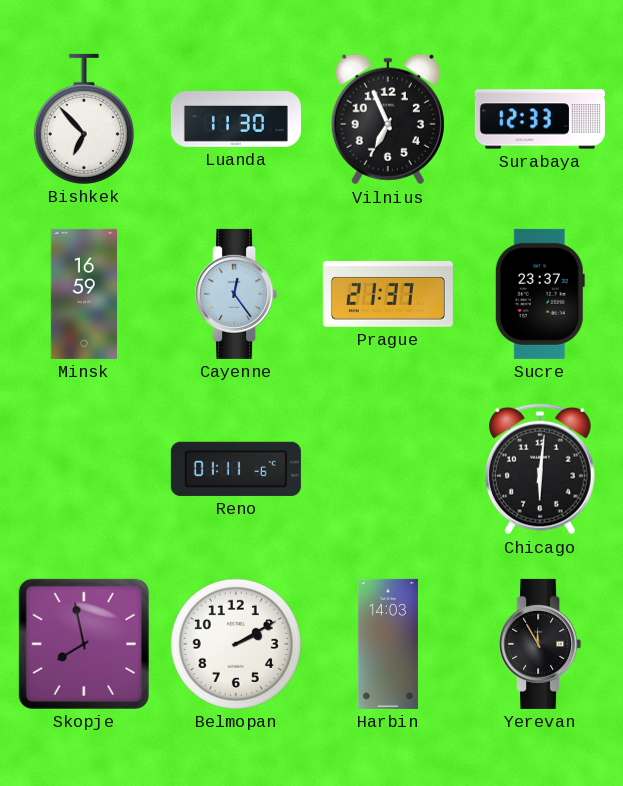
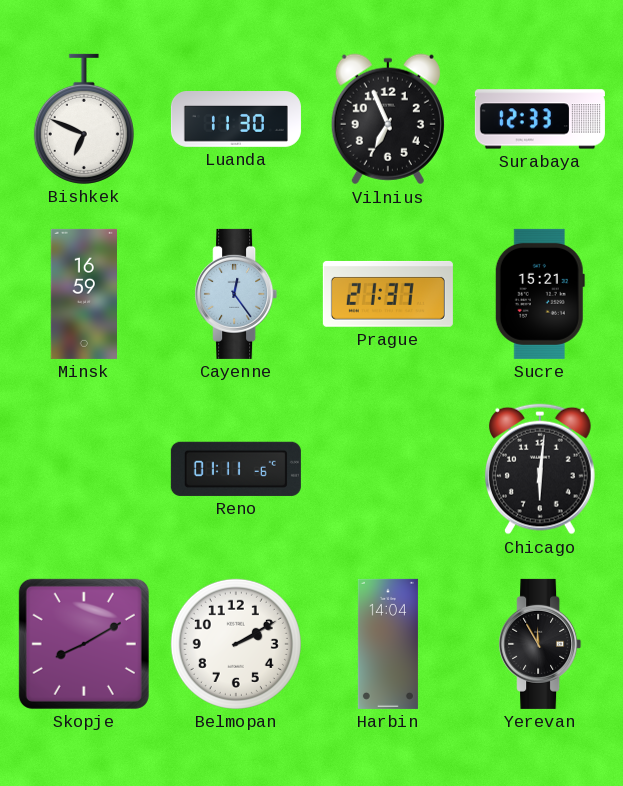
Bishkek: 6:53 -> 6:49 (84, 119)
Sucre: 23:37 -> 15:21 (540, 294)
Skopje: 7:58 -> 8:10 (84, 644)
Harbin: 14:03 -> 14:04 (388, 644)
